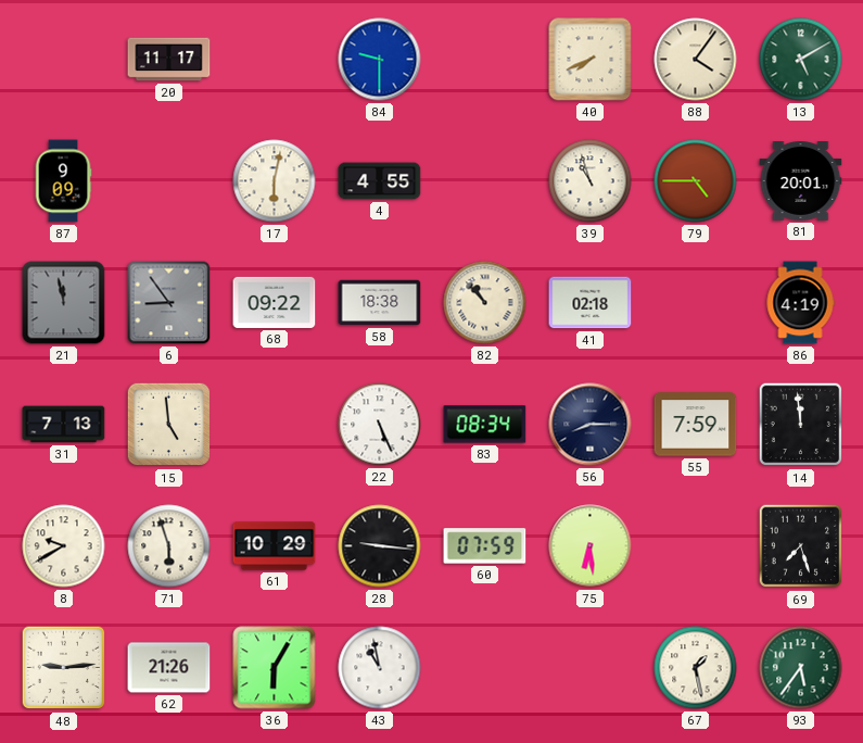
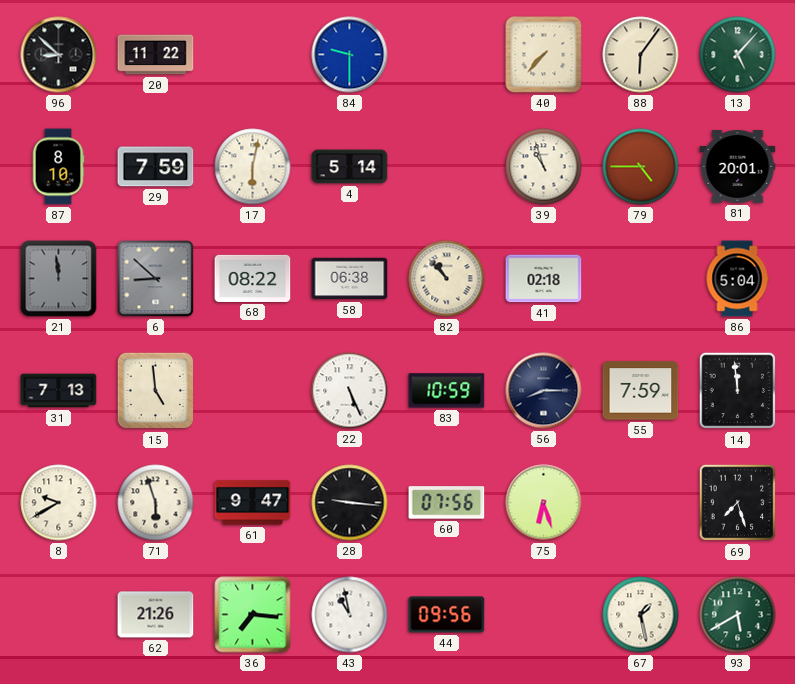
96: none -> 8:52 (59, 55)
20: 11:17 -> 11:22 (156, 55)
40: 7:41 -> 7:37 (544, 55)
88: 4:06 -> 6:06 (641, 55)
13: 5:10 -> 5:07 (738, 55)
87: 9:09 -> 8:10 (58, 167)
29: none -> 7:59 (156, 167)
4: 4:55 -> 5:14 (350, 167)
21: 11:58 -> 11:59 (59, 279)
6: 8:54 -> 8:52 (156, 279)
68: 09:22 -> 08:22 (253, 278)
58: 18:38 -> 06:38 (350, 279)
86: 4:19 -> 5:04 (737, 279)
83: 08:34 -> 10:59 (447, 391)
61: 10:29 -> 9:47 (253, 503)
60: 07:59 -> 07:56 (447, 503)
75: 6:29 -> 6:27 (544, 503)
48: 9:14 -> none (64, 668)
36: 6:05 -> 7:16 (253, 615)
44: none -> 09:56 (447, 615)
93: 5:36 -> 5:40 (738, 615)
